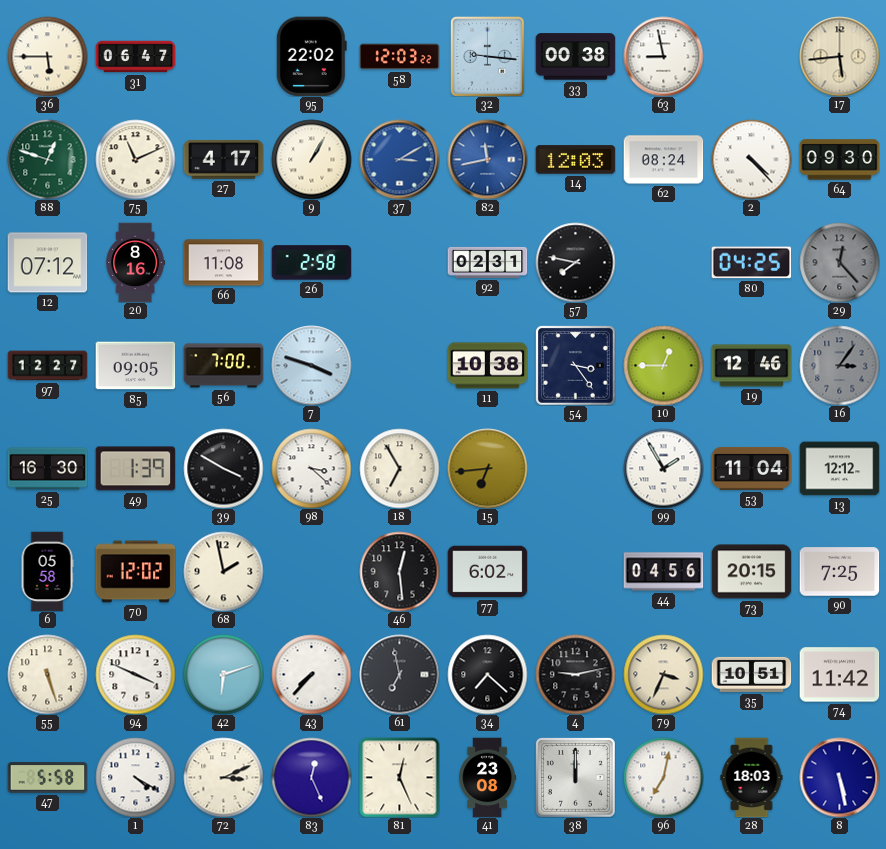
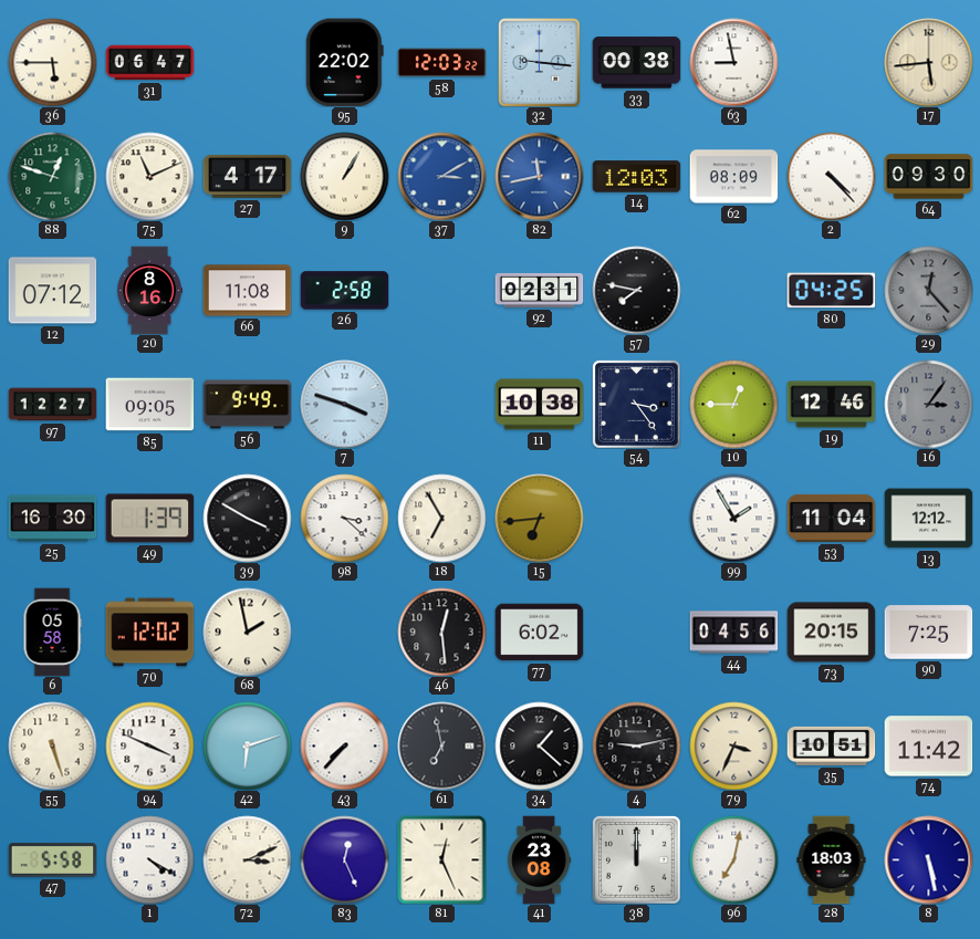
62: 08:24 -> 08:09 (733, 177)
56: 7:00 -> 9:49 (247, 405)
34: 7:22 -> 1:22 (539, 745)
